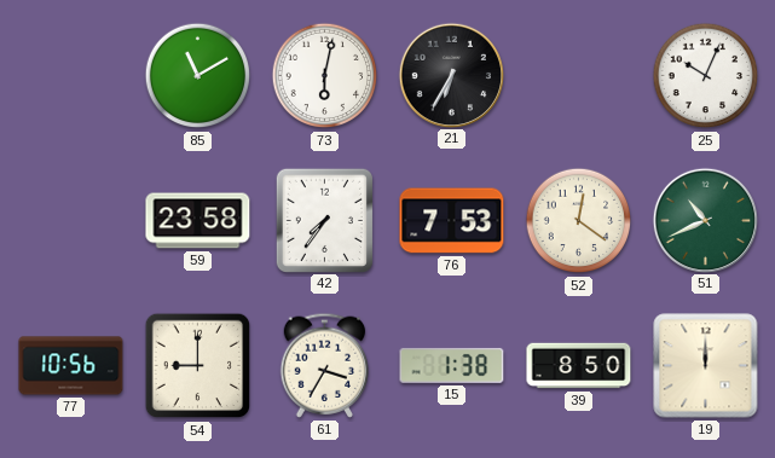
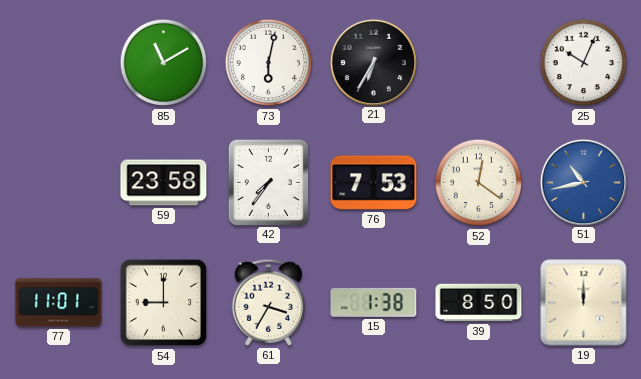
51: 10:41 -> 10:43 (583, 182)
51 dial: green -> blue (583, 182)
77: 10:56 -> 11:01 (59, 303)
